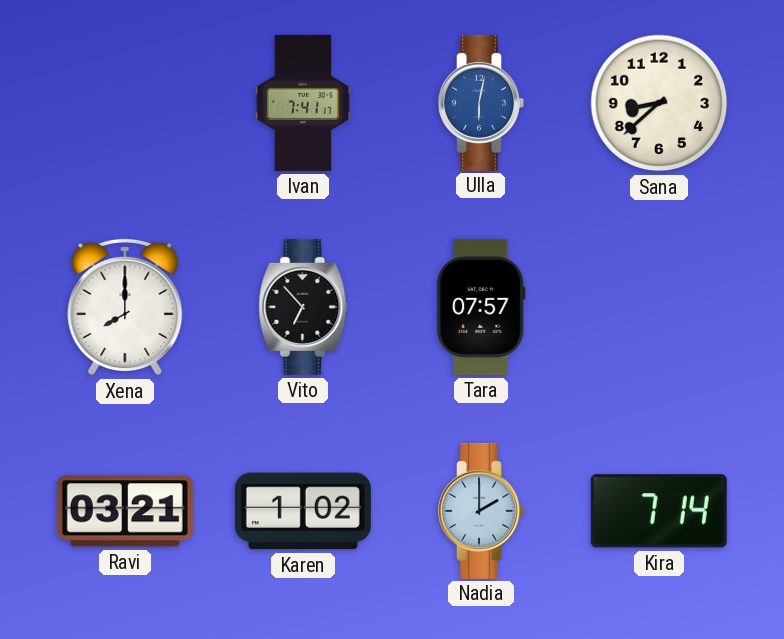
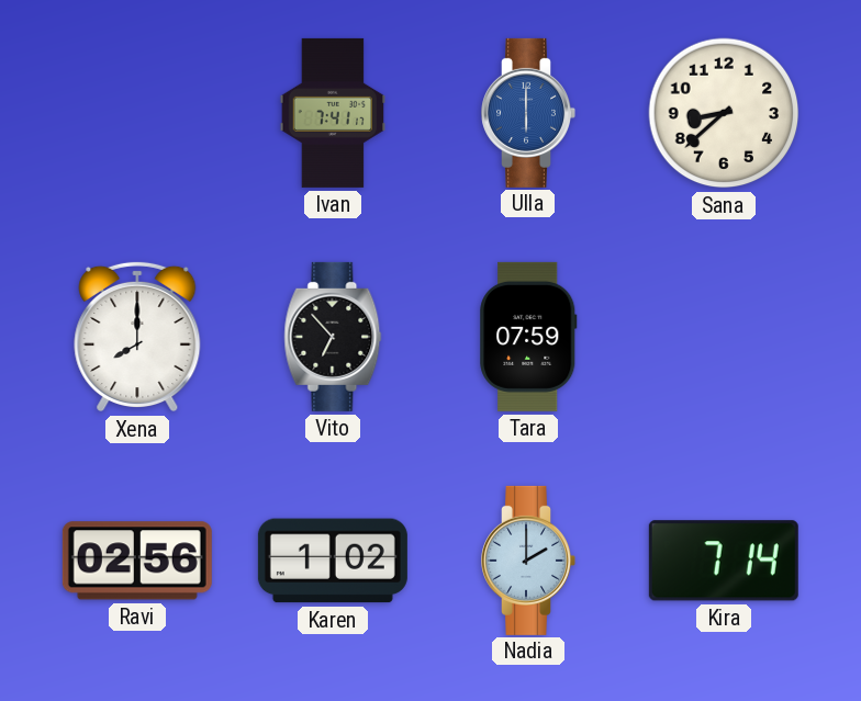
Ulla: 6:02 -> 6:00 (528, 113)
Tara: 07:57 -> 07:59 (528, 337)
Ravi: 03:21 -> 02:56 (137, 561)
